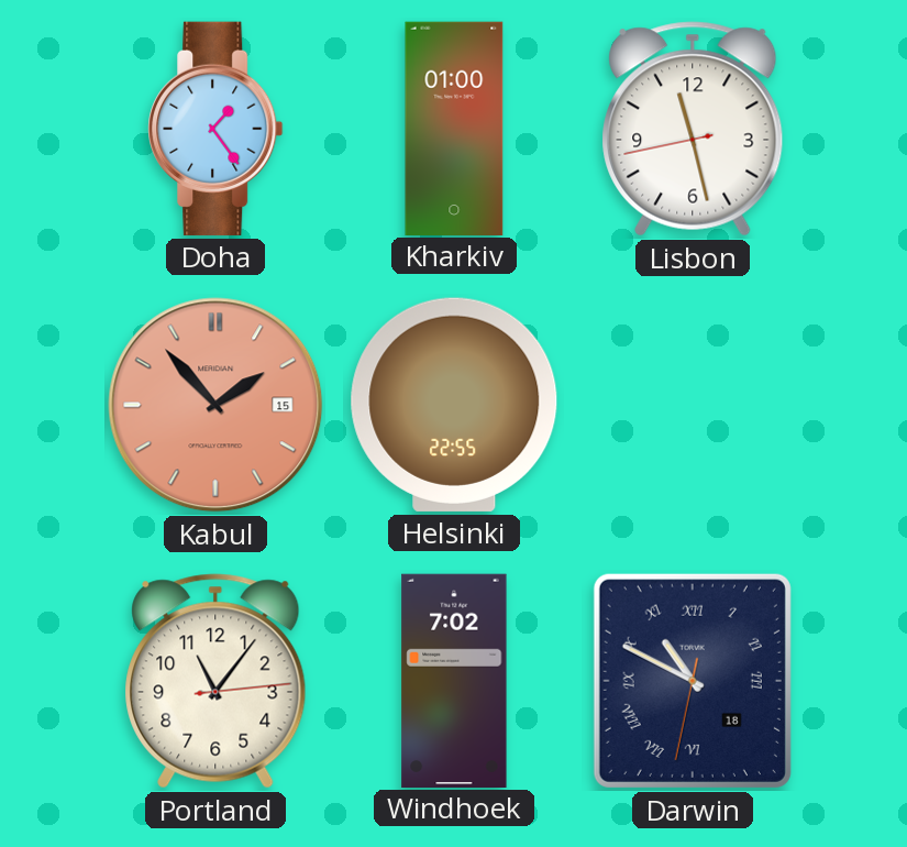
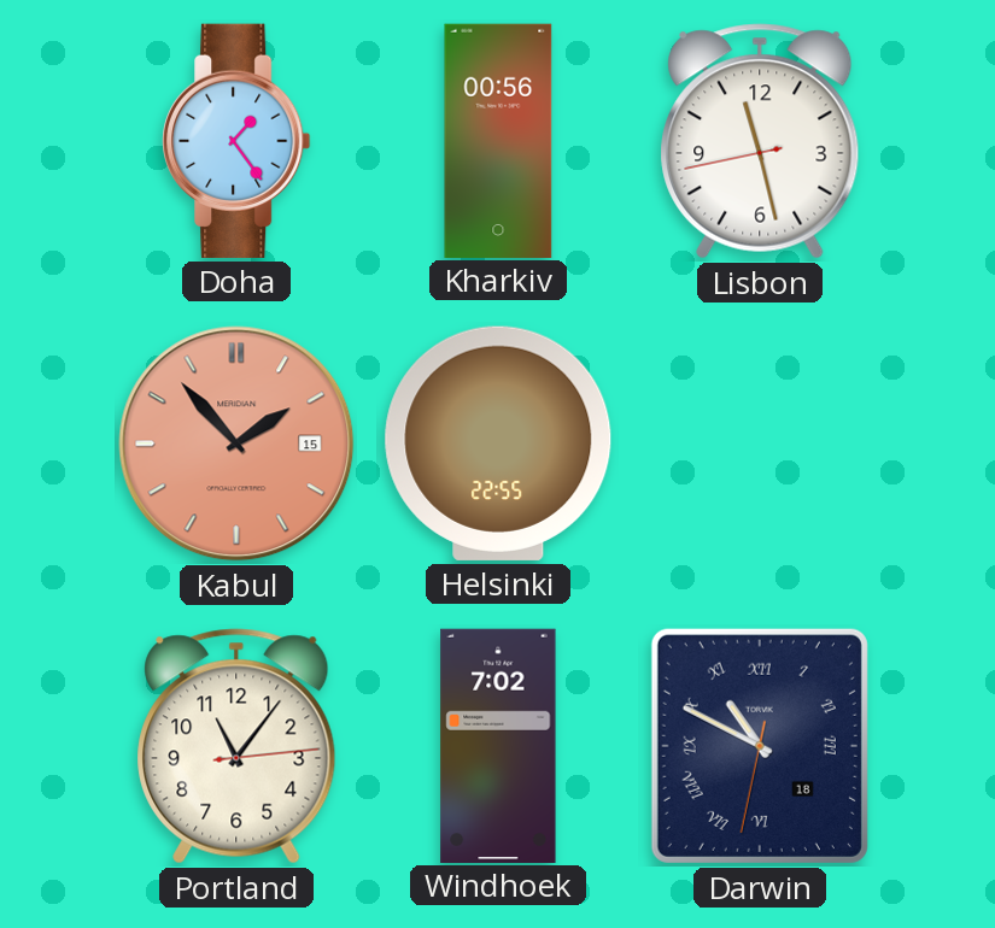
Kharkiv: 01:00 -> 00:56 (498, 140)
